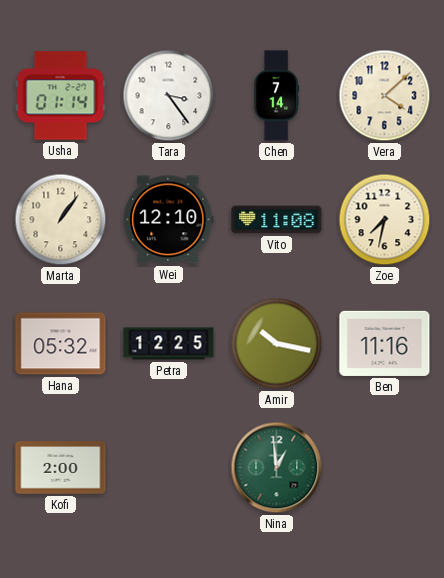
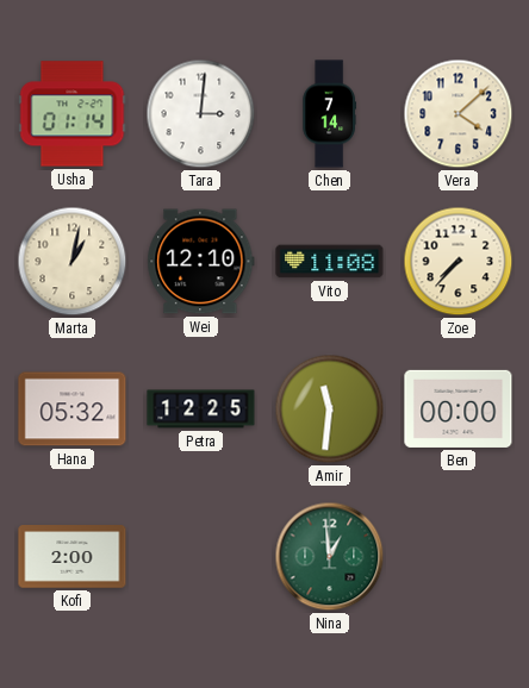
Tara: 3:24 -> 3:01 (201, 114)
Marta: 1:06 -> 1:02 (73, 262)
Zoe: 7:32 -> 7:37 (459, 262)
Amir: 10:17 -> 11:31 (330, 409)
Ben: 11:16 -> 00:00 (459, 408)
